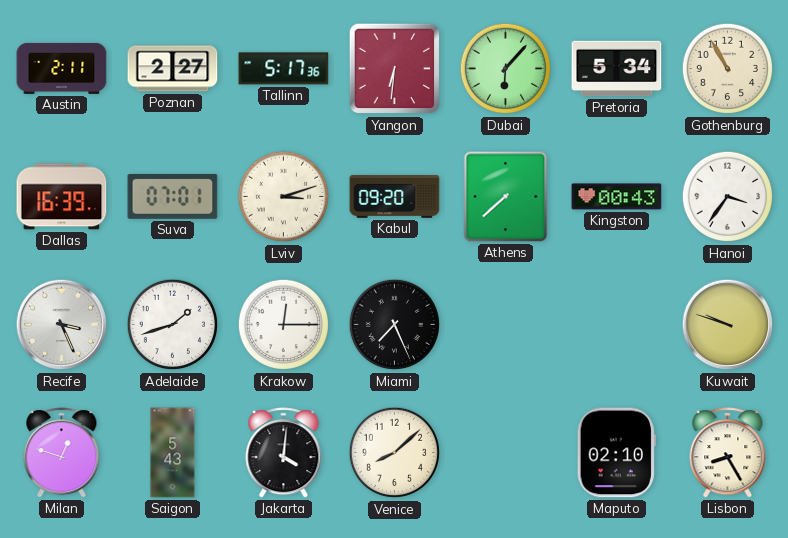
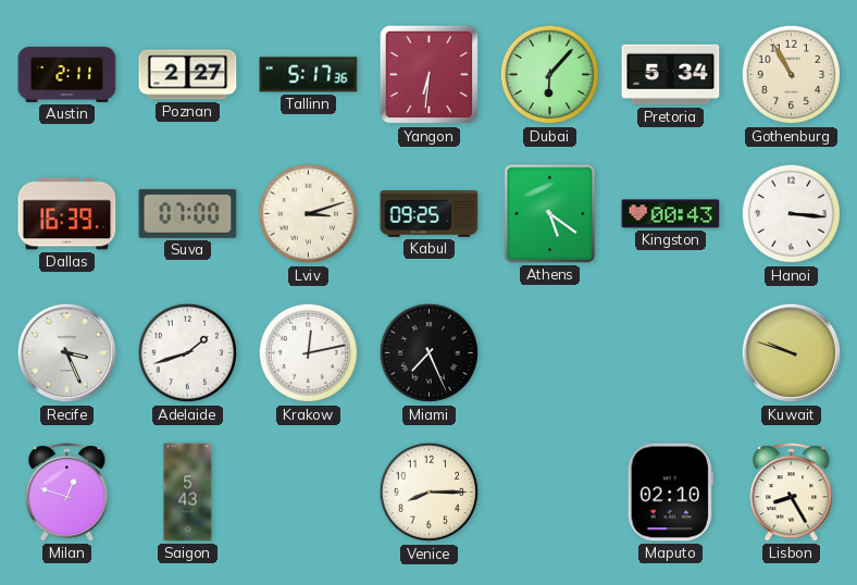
Suva: 07:01 -> 07:00 (188, 214)
Kabul: 09:20 -> 09:25 (430, 214)
Athens: 7:38 -> 5:21 (550, 214)
Hanoi: 3:36 -> 3:16 (792, 214)
Krakow: 12:15 -> 12:13 (309, 353)
Jakarta: 4:01 -> none (284, 453)
Venice: 8:08 -> 8:15 (430, 493)
